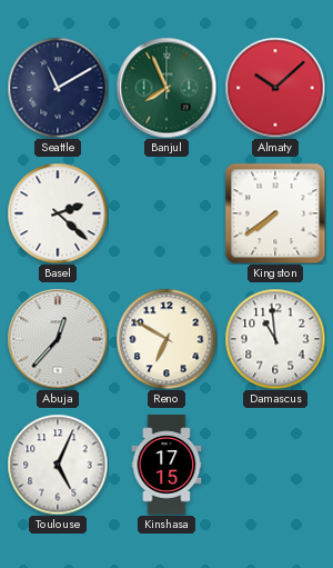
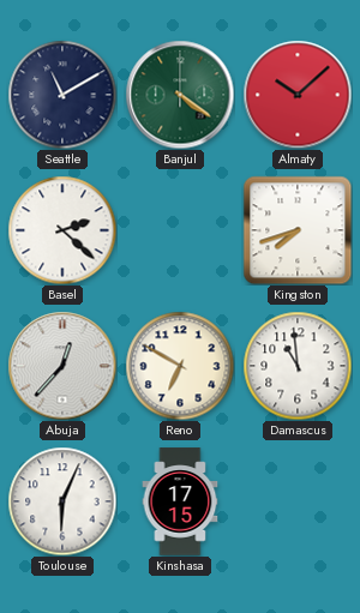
Banjul: 7:56 -> 4:21 (180, 95)
Kingston: 7:39 -> 7:42 (298, 230)
Toulouse: 5:04 -> 6:04 (62, 501)
